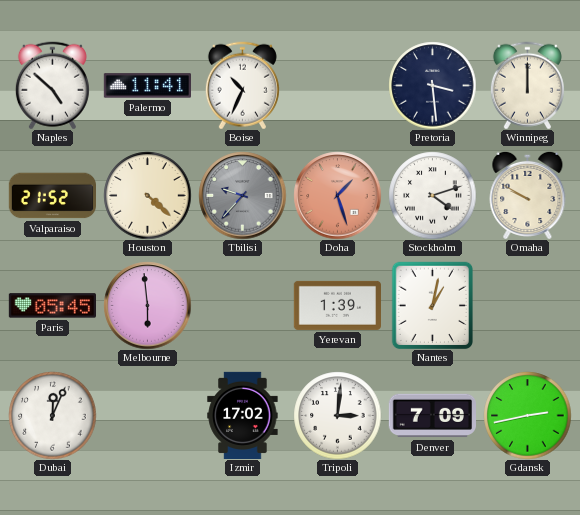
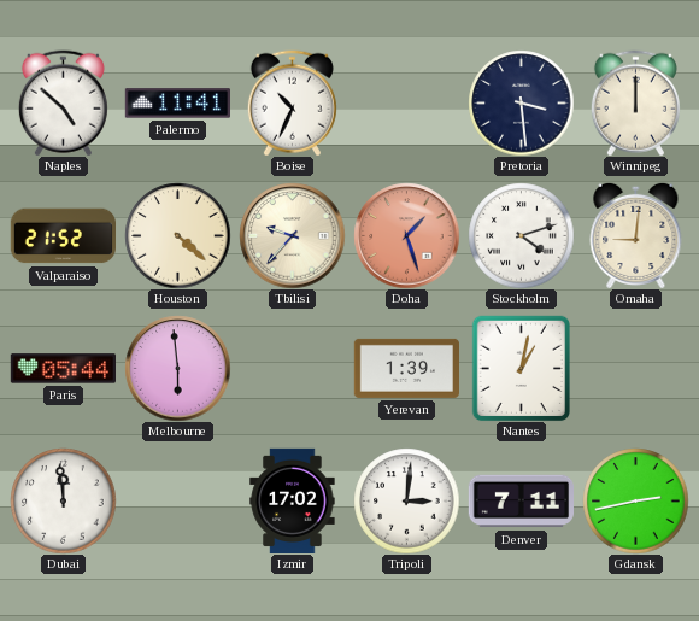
Tbilisi dial: grey -> cream (292, 235)
Omaha: 9:50 -> 9:01 (636, 235)
Paris: 05:45 -> 05:44 (63, 369)
Dubai: 12:04 -> 11:59 (63, 500)
Denver: 7:09 -> 7:11 (521, 502)
